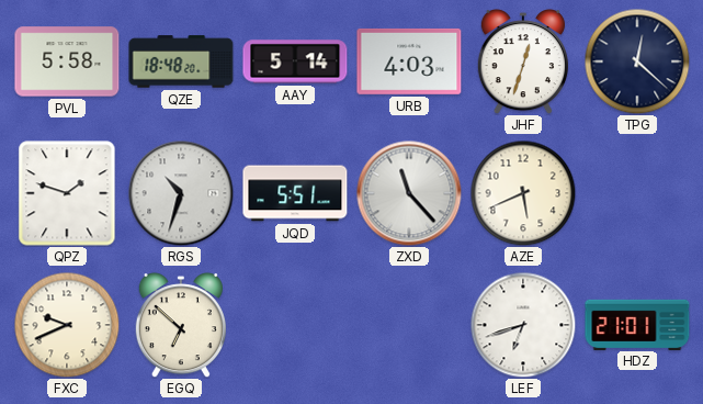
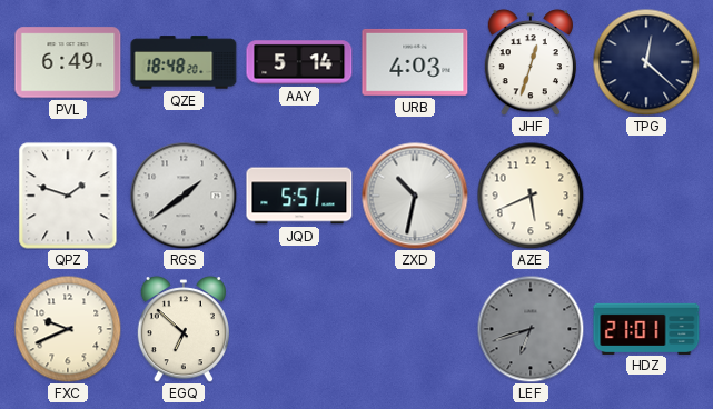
PVL: 5:58 -> 6:49 (68, 62)
RGS: 10:33 -> 1:39 (184, 196)
ZXD: 11:23 -> 10:32 (415, 196)
LEF dial: white -> grey (531, 329)
